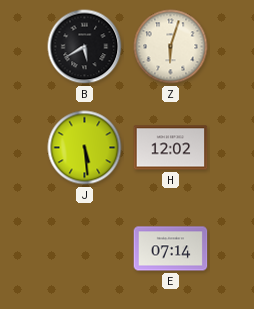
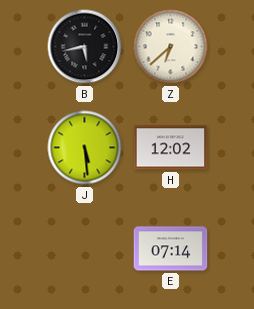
B: 5:40 -> 5:43 (85, 47)
Z: 6:03 -> 6:38 (171, 47)
